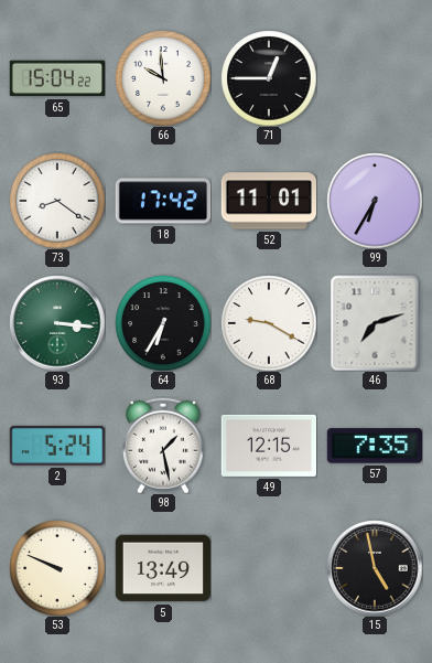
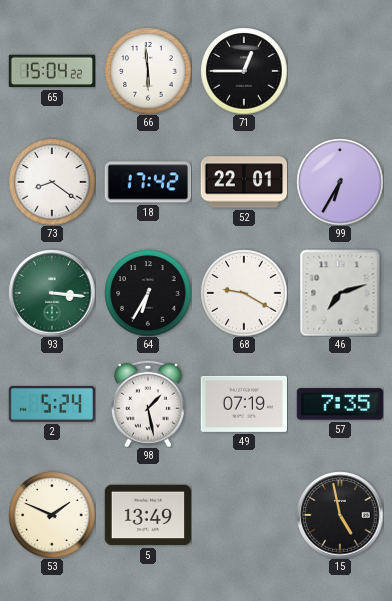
66: 9:59 -> 5:59 (148, 71)
52: 11:01 -> 22:01 (244, 182)
49: 12:15 -> 07:19 (243, 404)
53: 9:49 -> 1:49 (52, 515)
